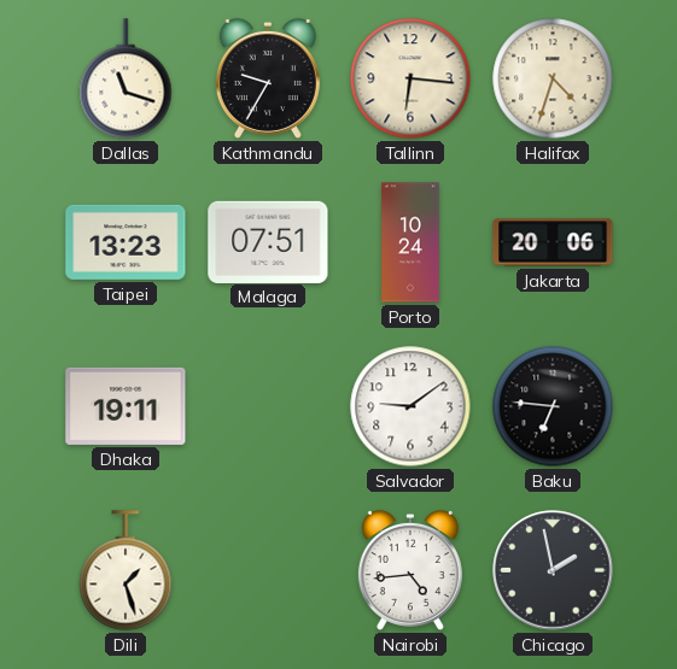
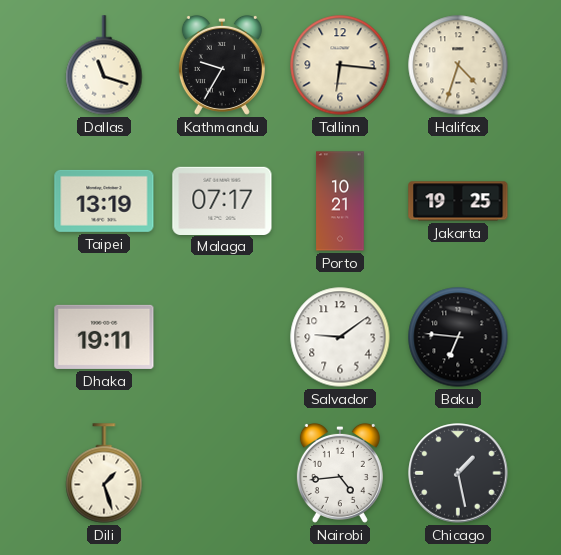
Taipei: 13:23 -> 13:19 (104, 201)
Malaga: 07:51 -> 07:17 (222, 200)
Porto: 10:24 -> 10:21 (340, 201)
Jakarta: 20:06 -> 19:25 (458, 201)
Chicago: 1:58 -> 1:28 (458, 473)
